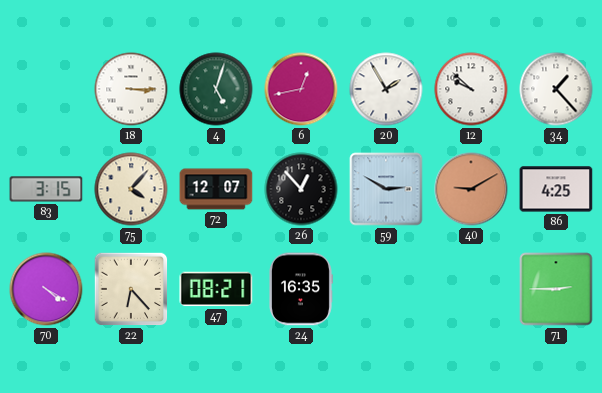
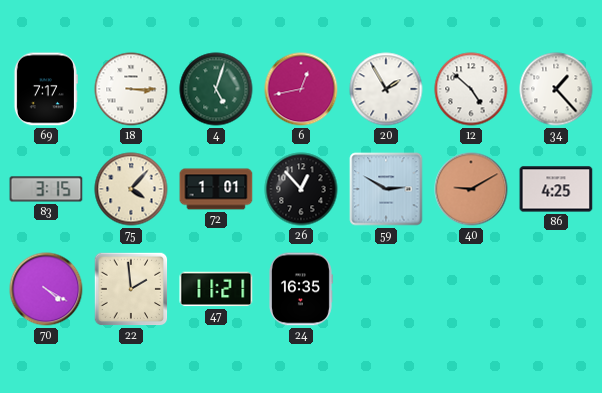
69: none -> 7:17 (46, 89)
12: 9:52 -> 4:52 (471, 89)
72: 12:07 -> 1:01 (216, 189)
22: 6:23 -> 1:59 (131, 289)
47: 08:21 -> 11:21 (216, 289)
71: 2:45 -> none (556, 289)
